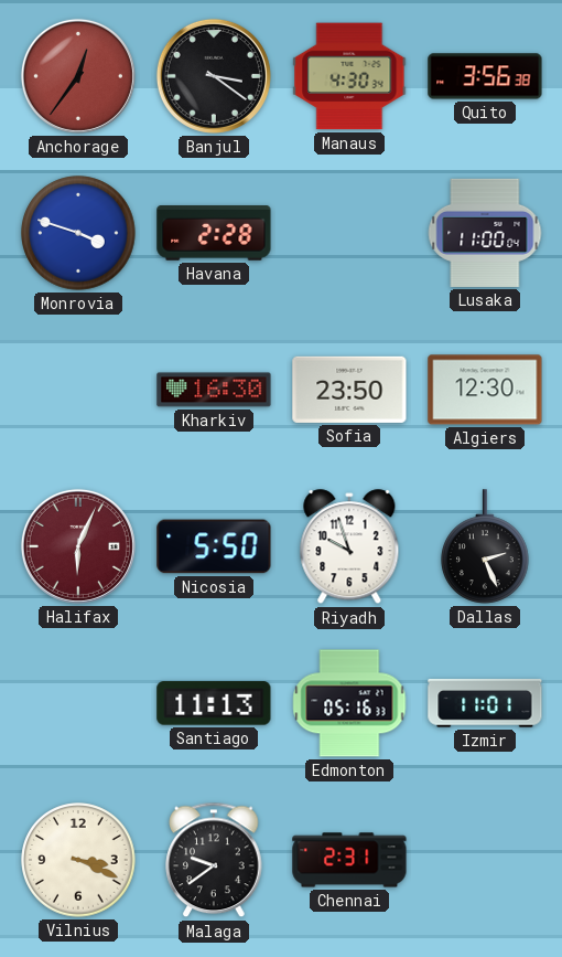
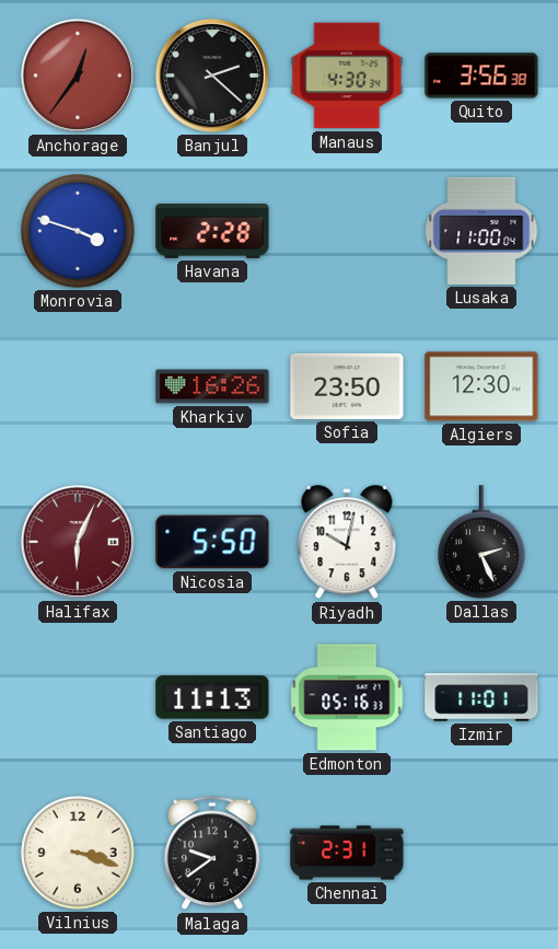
Banjul: 3:21 -> 2:22 (212, 76)
Kharkiv: 16:30 -> 16:26 (212, 386)
Riyadh: 9:57 -> 10:02 (347, 543)
Vilnius: 3:19 -> 3:18 (78, 853)
